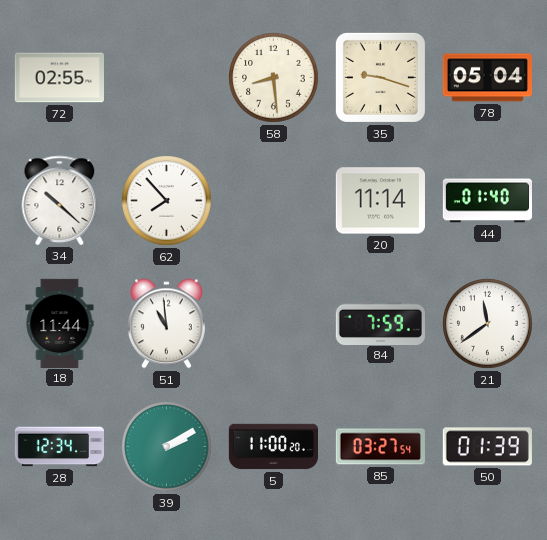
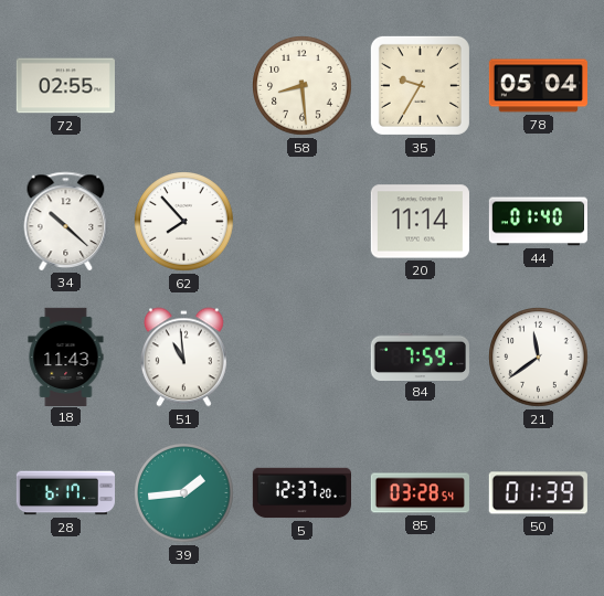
35: 9:18 -> 9:35 (420, 85)
18: 11:44 -> 11:43 (66, 356)
28: 12:34 -> 6:17 (65, 493)
39: 2:10 -> 1:44 (184, 493)
5: 11:00 -> 12:37 (301, 493)
85: 03:27 -> 03:28 (420, 493)
